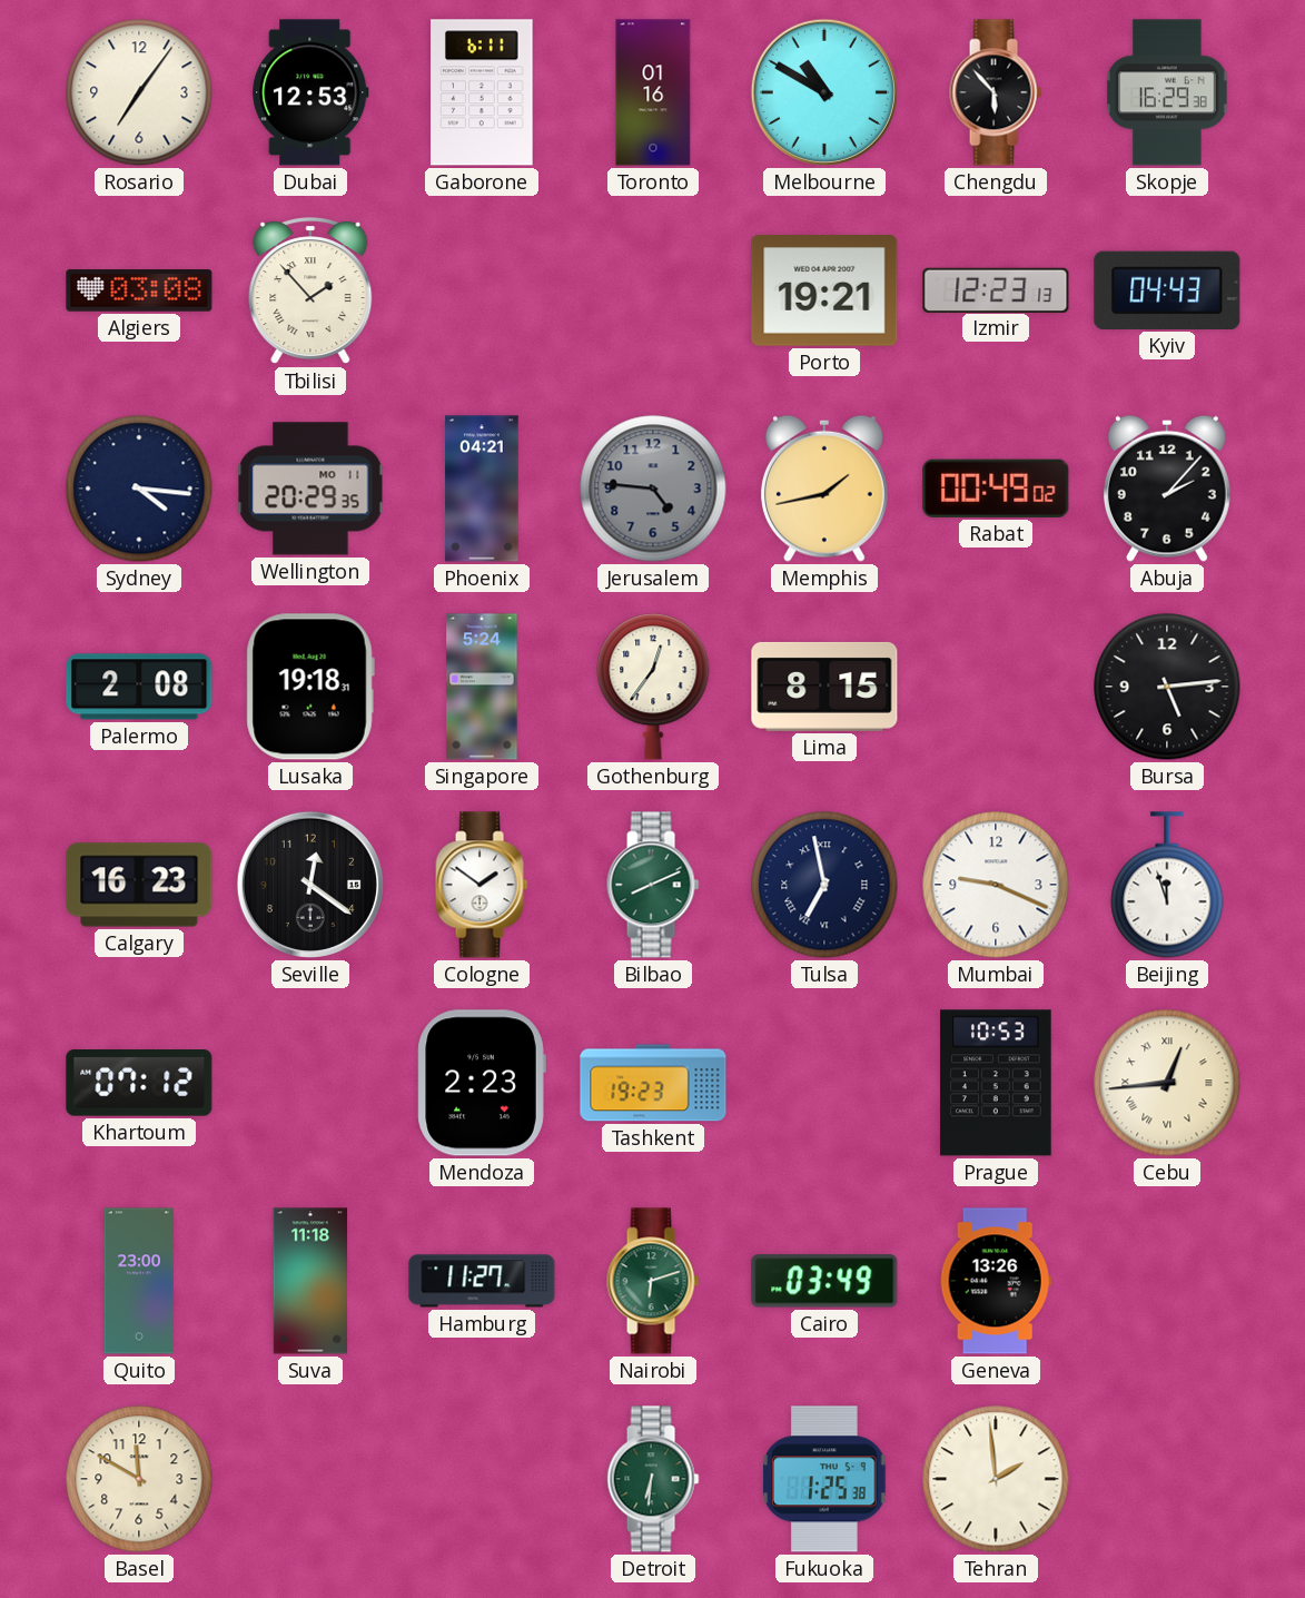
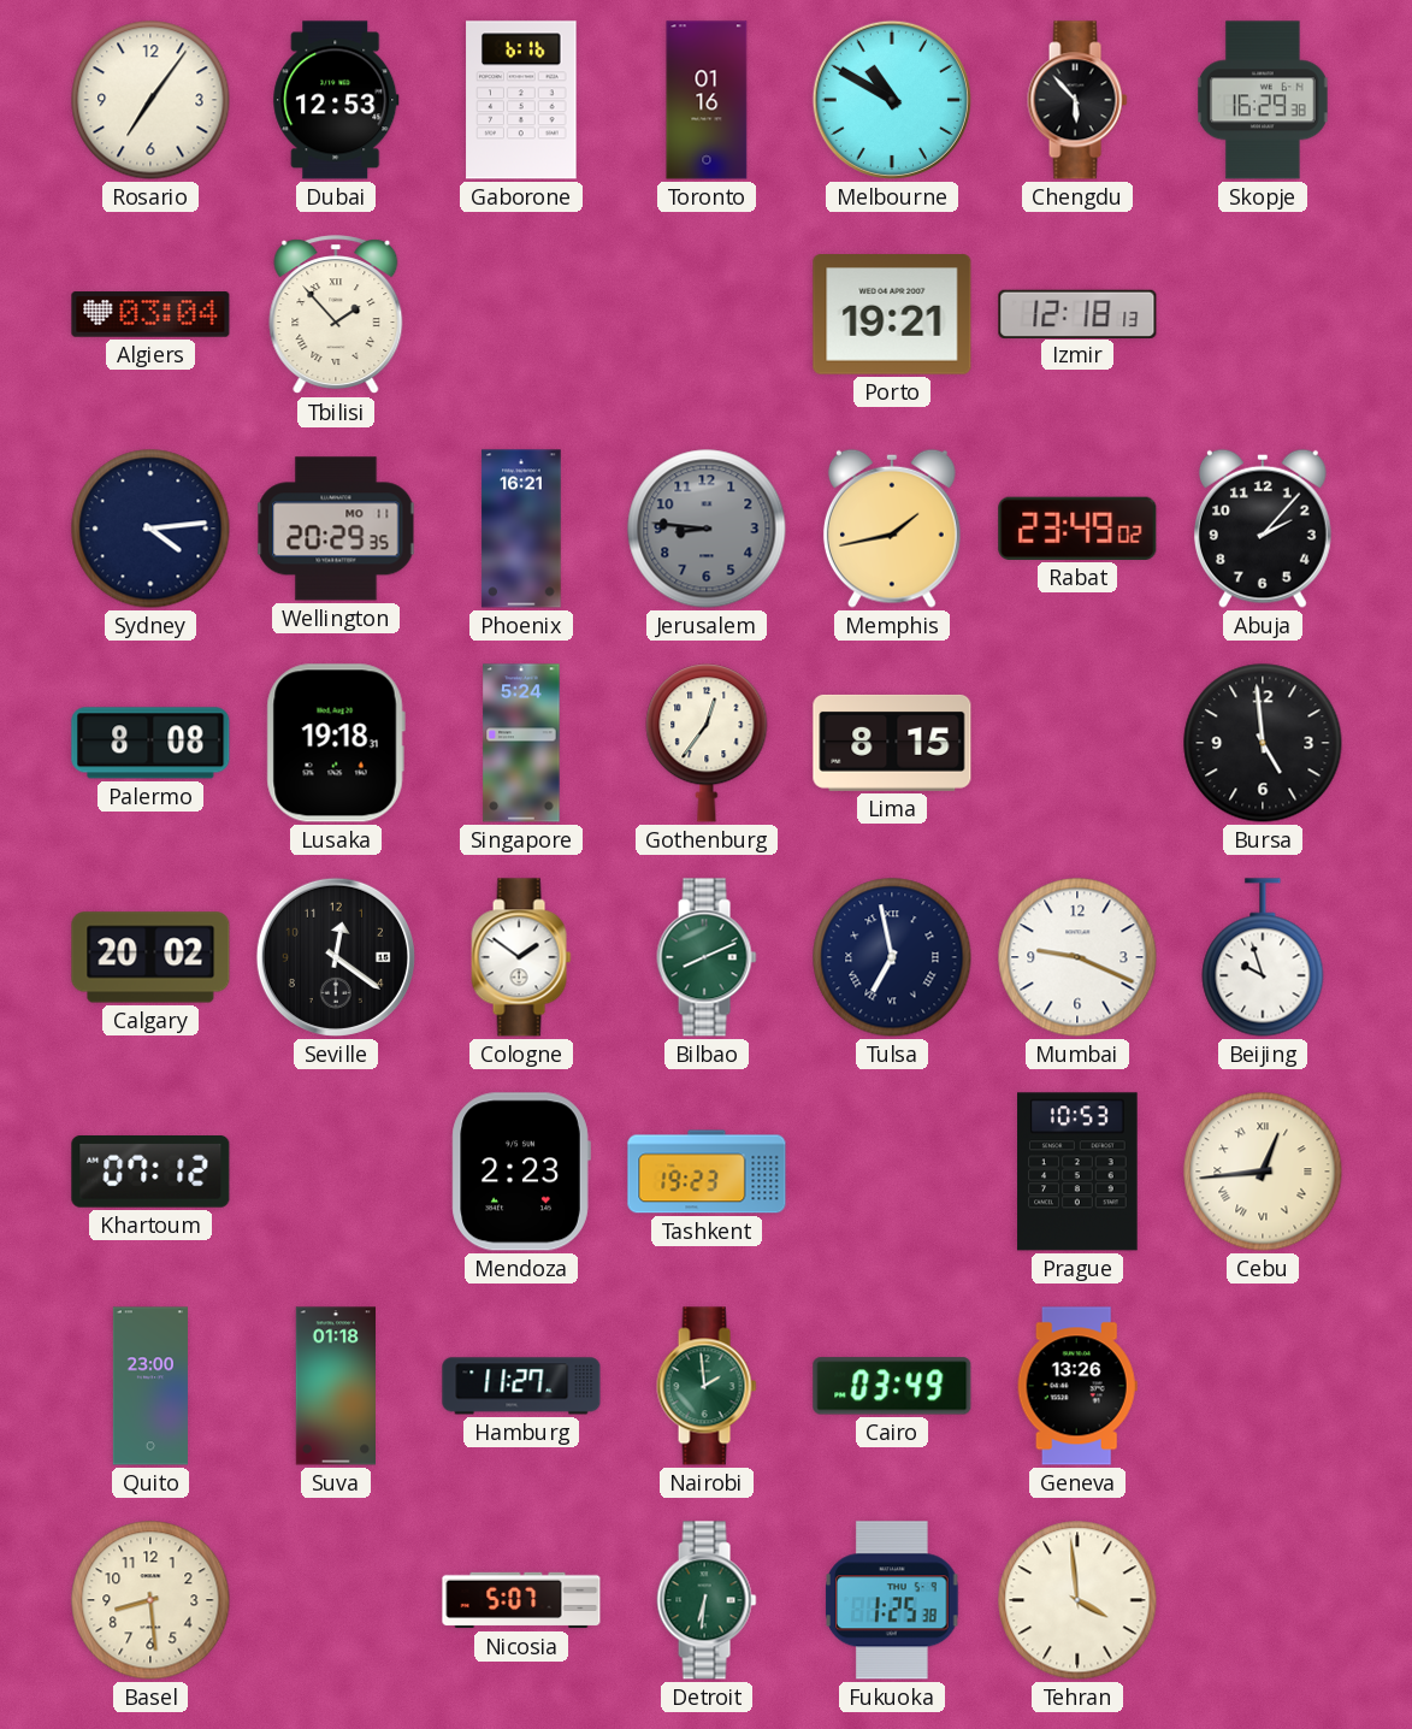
Gaborone: 6:11 -> 6:16 (521, 100)
Algiers: 03:08 -> 03:04 (150, 314)
Izmir: 12:23 -> 12:18 (1077, 313)
Kyiv: 04:43 -> none (1167, 290)
Sydney: 4:16 -> 4:14 (150, 529)
Phoenix: 04:21 -> 16:21 (521, 529)
Jerusalem: 4:46 -> 8:46 (707, 529)
Rabat: 00:49 -> 23:49 (1077, 529)
Palermo: 2:08 -> 8:08 (150, 743)
Bursa: 5:14 -> 4:59 (1263, 743)
Calgary: 16:23 -> 20:02 (150, 957)
Beijing: 11:57 -> 9:57 (1263, 957)
Suva: 11:18 -> 01:18 (335, 1386)
Nairobi: 6:12 -> 1:59 (707, 1386)
Basel: 11:50 -> 8:29 (150, 1600)
Nicosia: none -> 5:07 (521, 1600)
Tehran: 1:59 -> 3:59 (1077, 1600)
